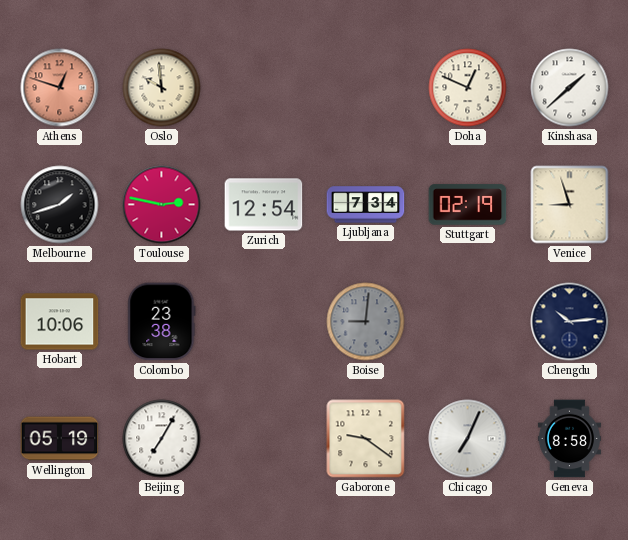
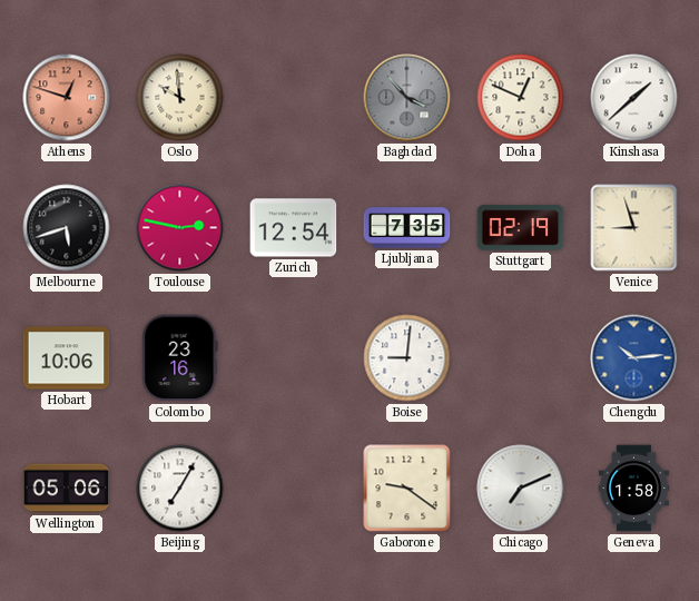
Baghdad: none -> 3:53 (407, 98)
Melbourne: 1:42 -> 5:42 (67, 228)
Ljubljana: 7:34 -> 7:35 (407, 228)
Colombo: 23:38 -> 23:16 (180, 358)
Boise dial: grey -> white (407, 358)
Chengdu dial: navy -> blue (634, 358)
Wellington: 05:19 -> 05:06 (67, 489)
Chicago: 7:04 -> 7:11 (521, 489)
Geneva: 8:58 -> 1:58 (633, 489)
